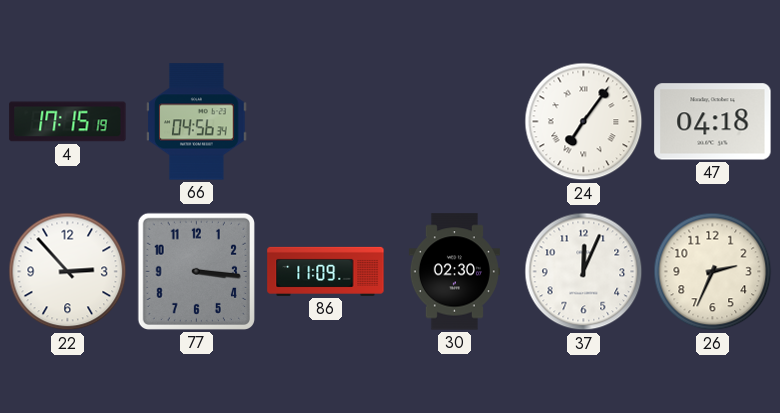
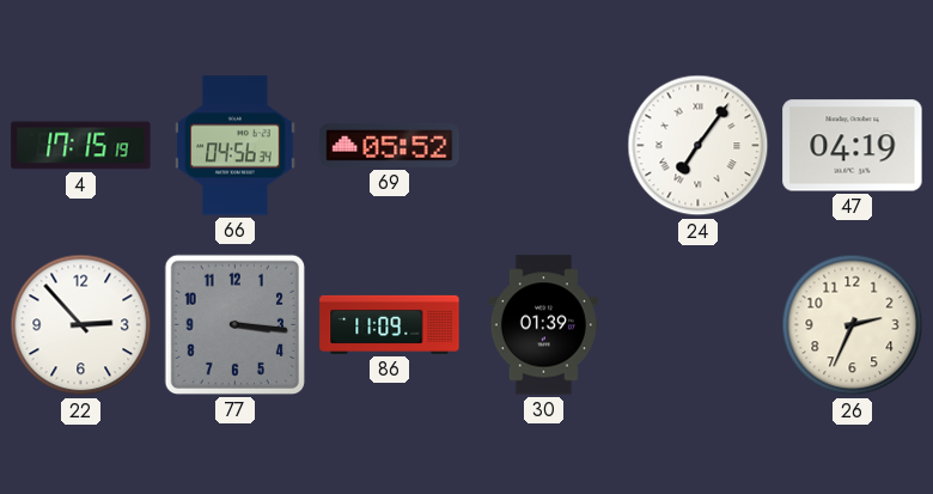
69: none -> 05:52 (390, 145)
47: 04:18 -> 04:19 (853, 146)
30: 02:30 -> 01:39 (543, 325)
37: 12:04 -> none (584, 272)
